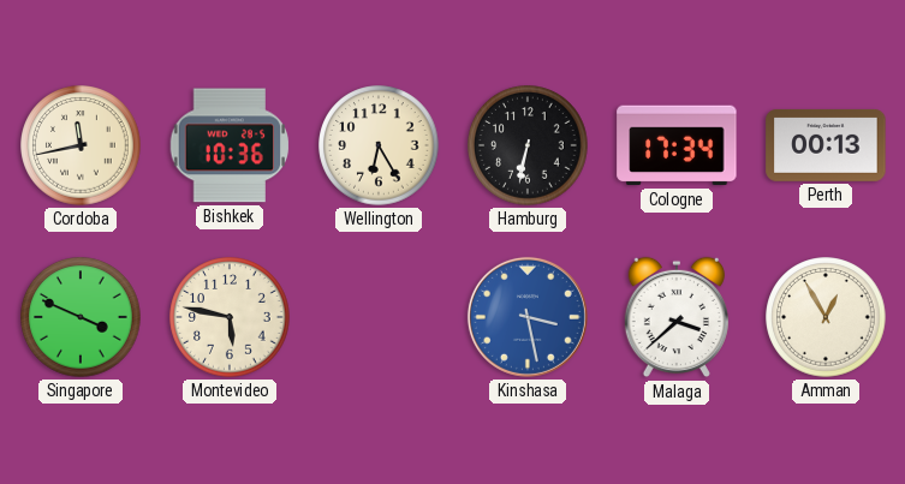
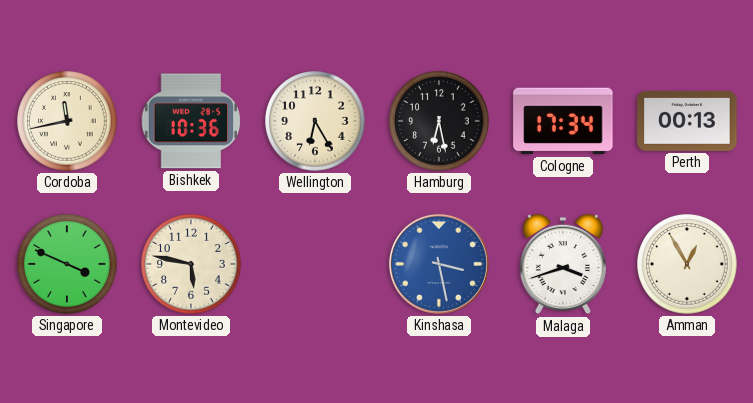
Hamburg: 6:32 -> 6:28 (439, 121)
Malaga: 3:38 -> 3:42 (563, 264)
